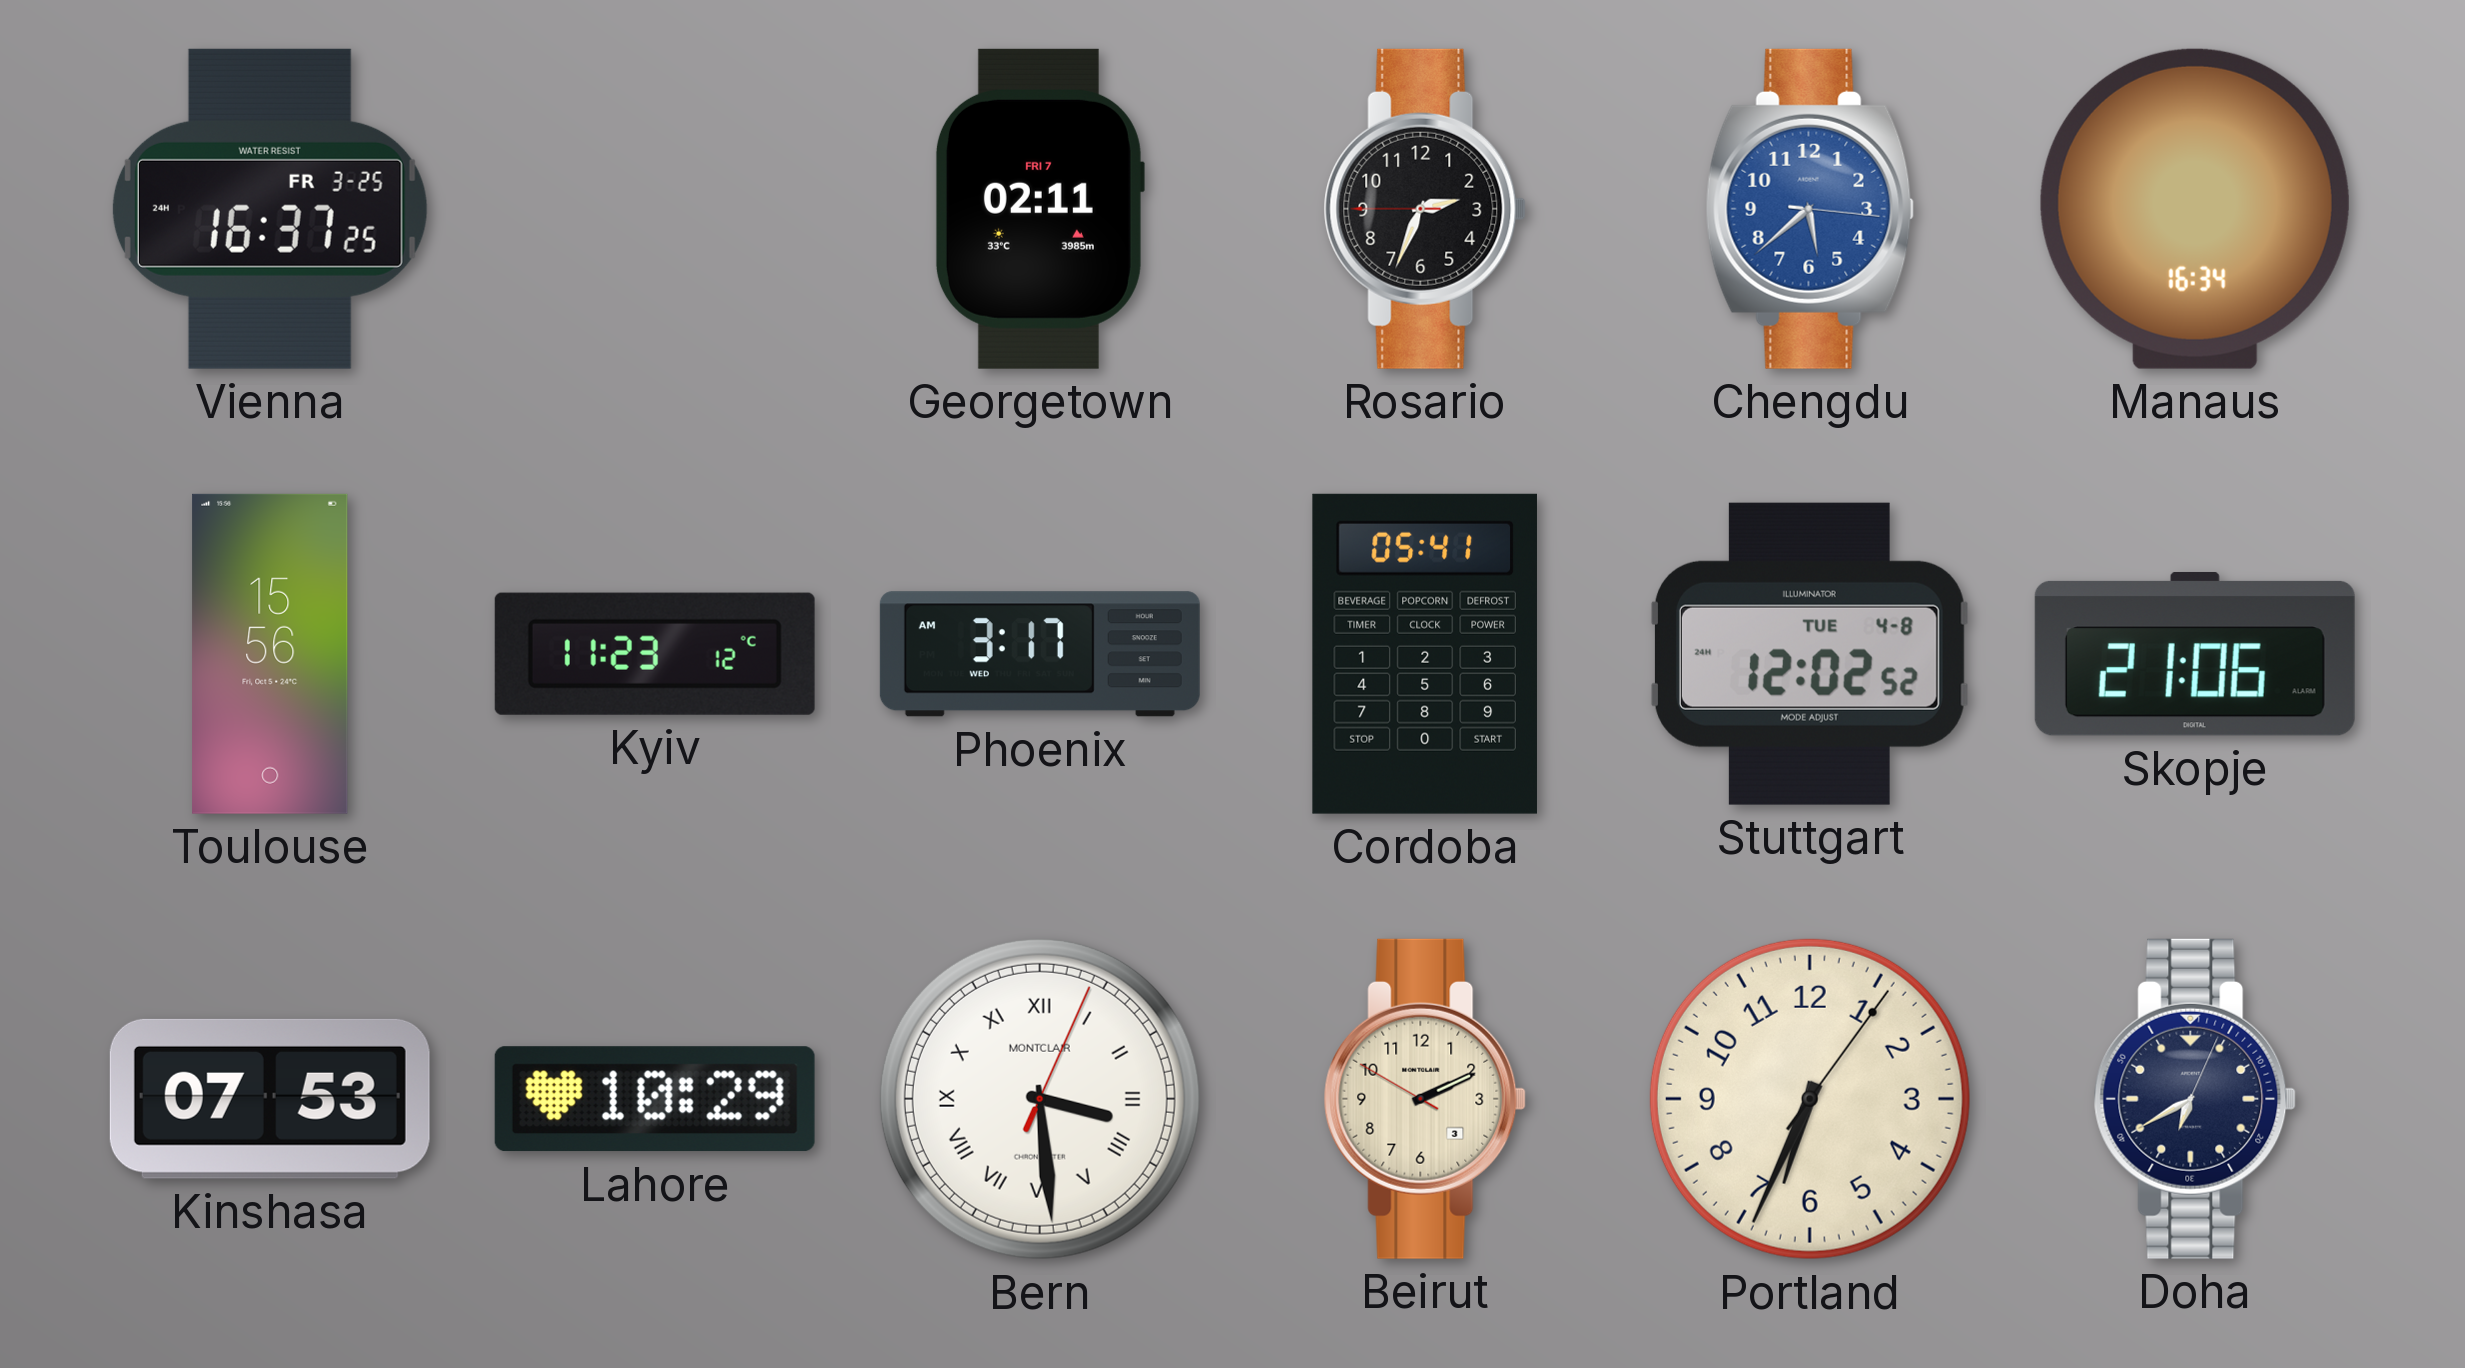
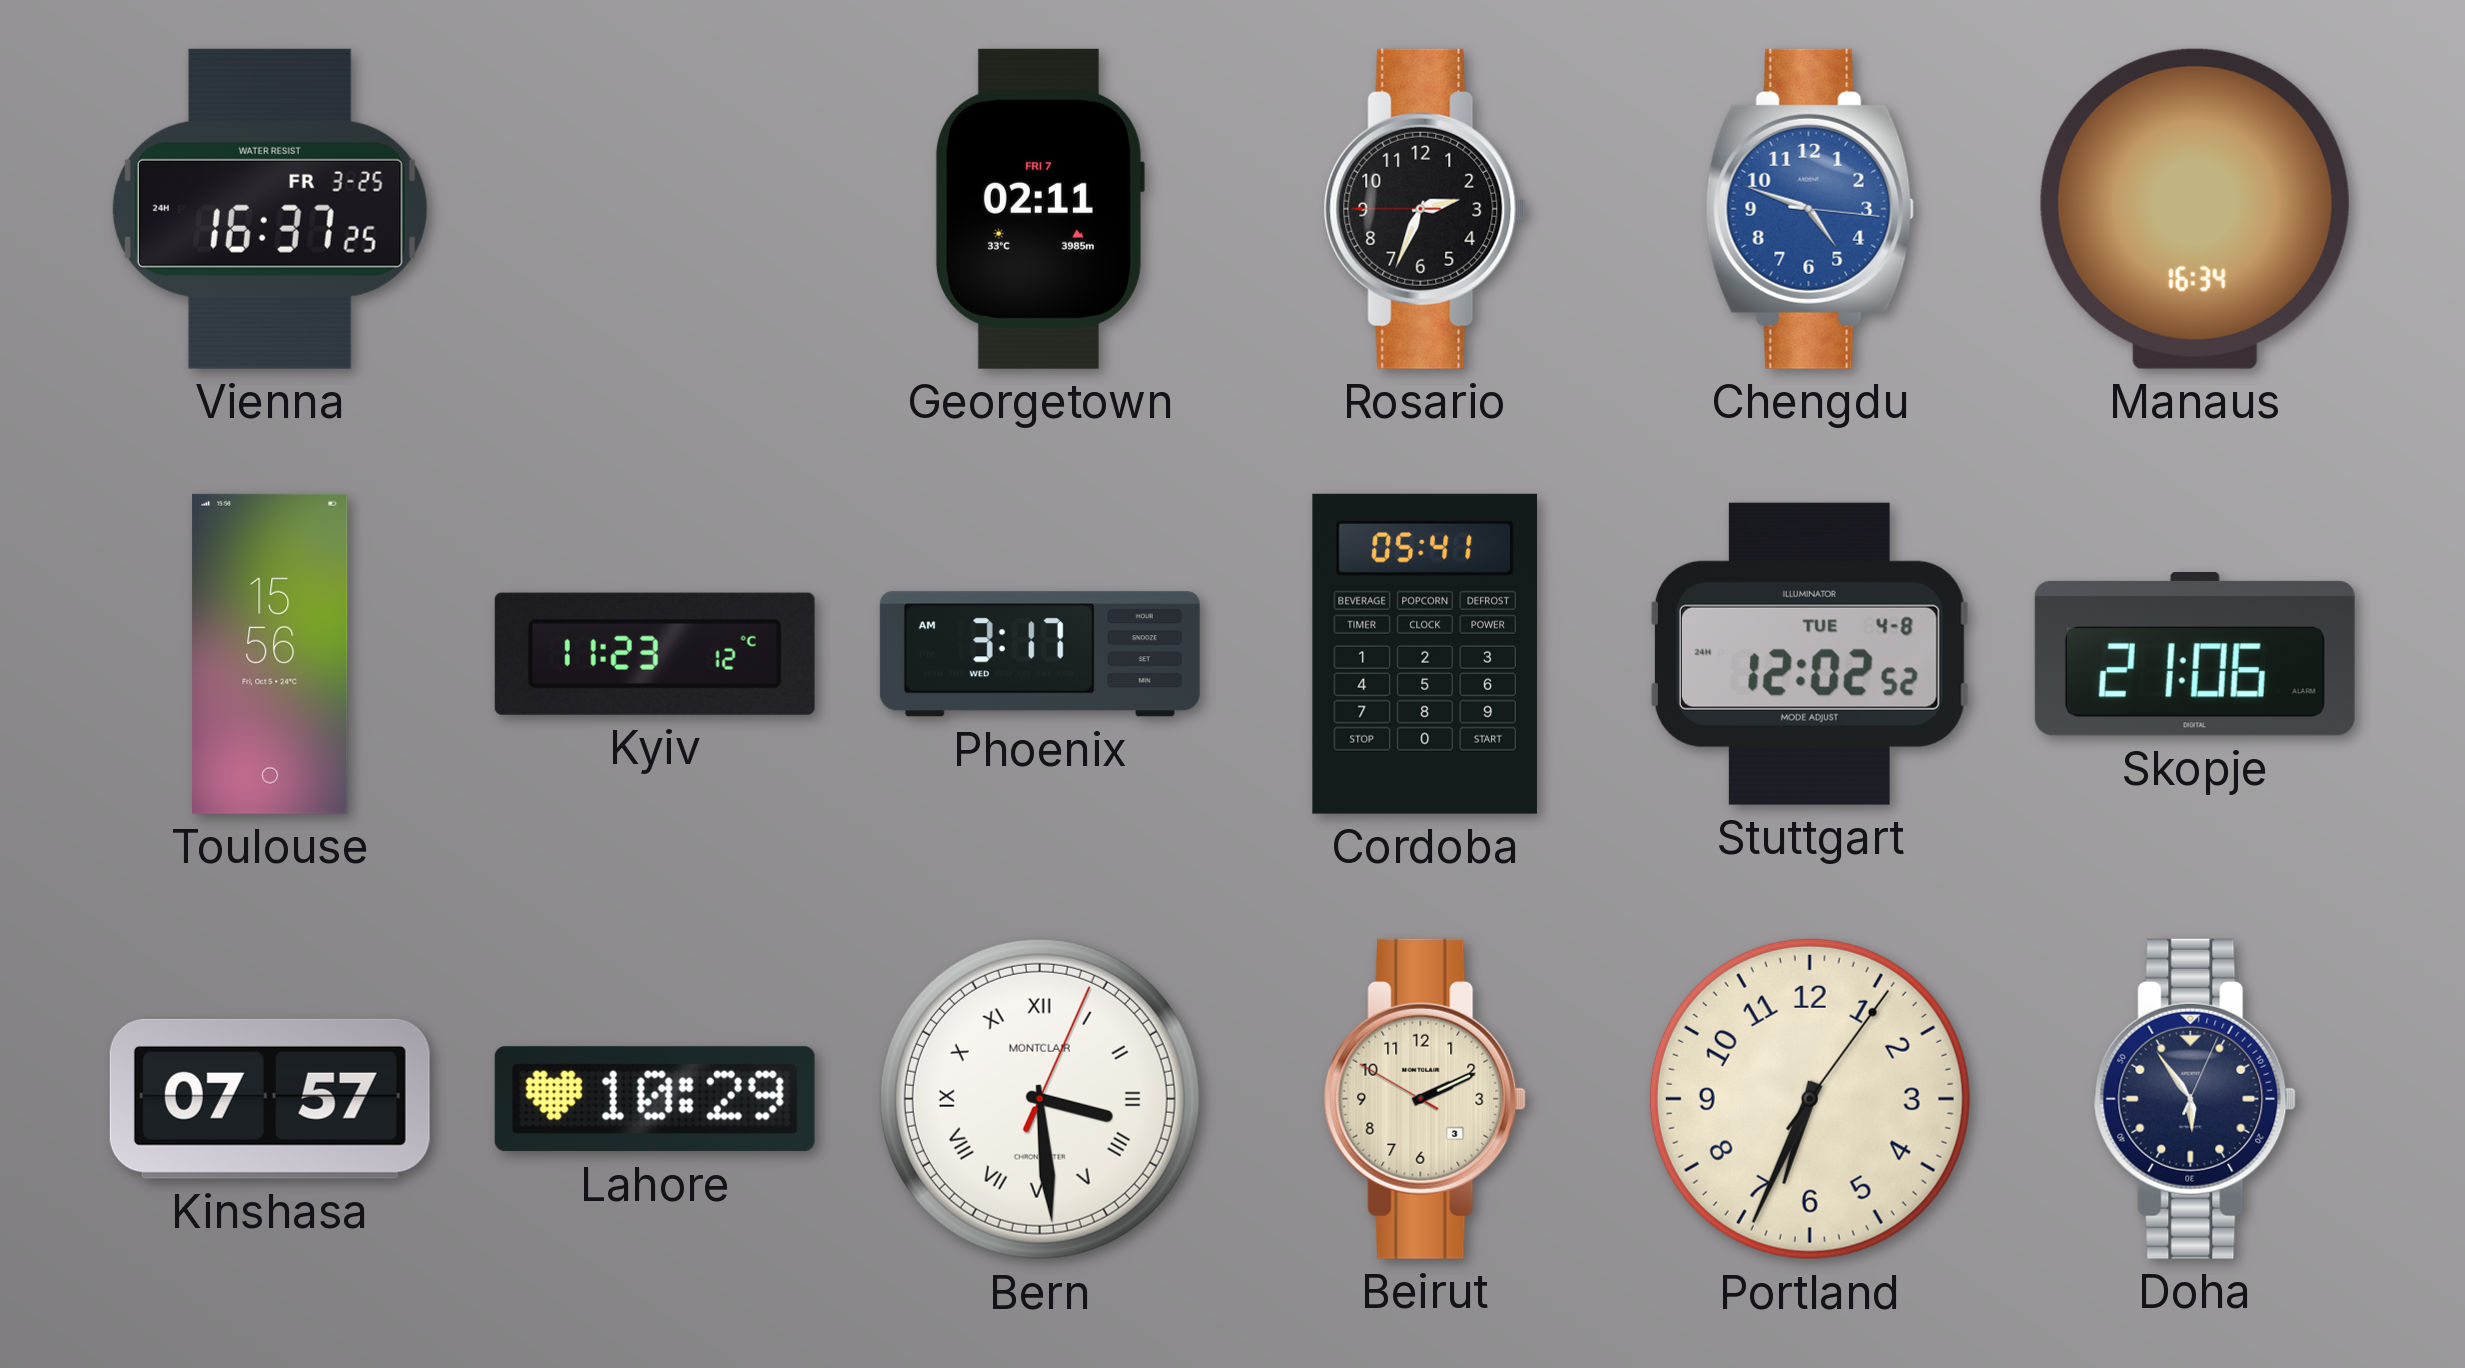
Chengdu: 5:38 -> 4:48 (1810, 209)
Kinshasa: 07:53 -> 07:57 (270, 1099)
Doha: 6:40 -> 5:54 (2195, 1099)
